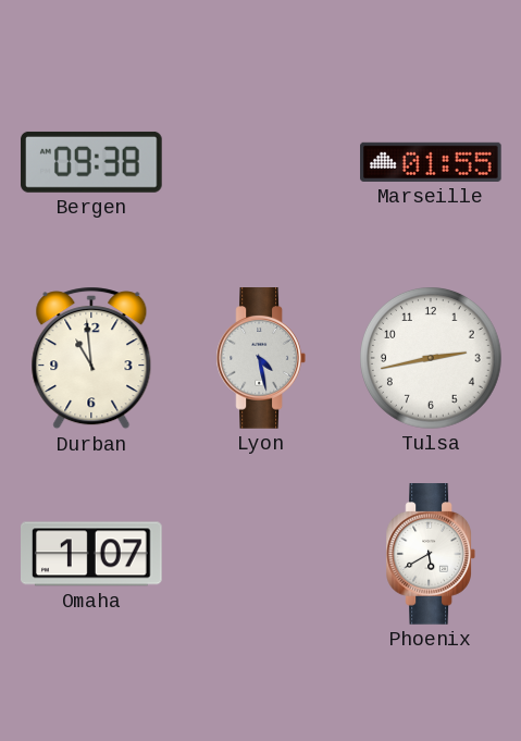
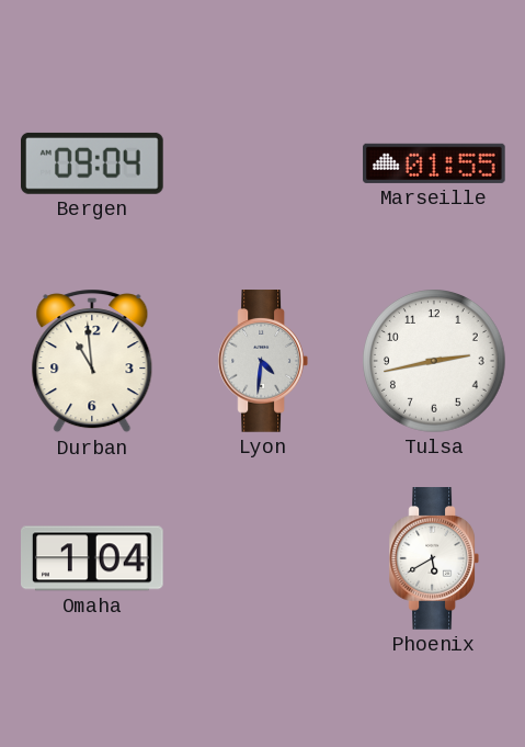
Bergen: 09:38 -> 09:04 (93, 163)
Lyon: 4:28 -> 4:31 (262, 361)
Omaha: 1:07 -> 1:04 (93, 558)
